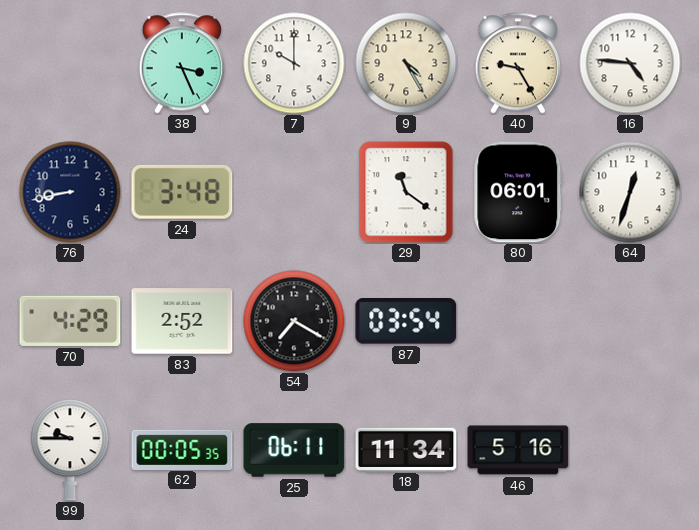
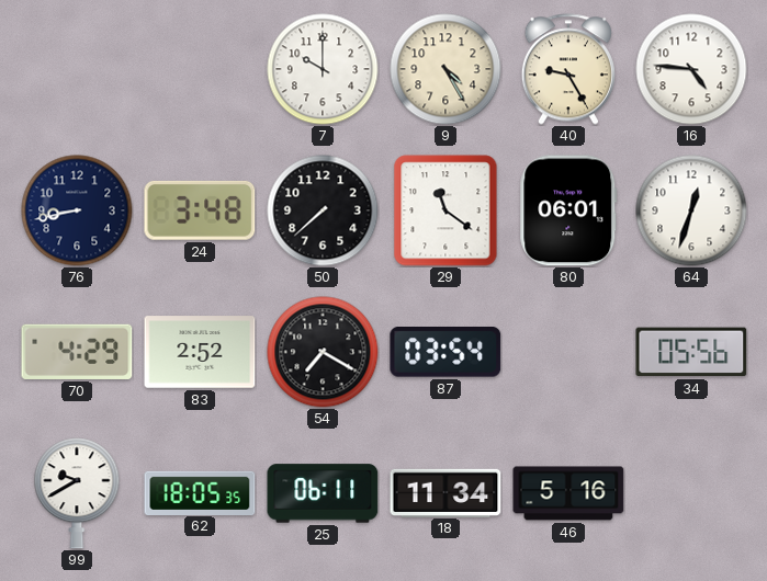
38: 3:26 -> none (182, 63)
50: none -> 7:38 (323, 210)
34: none -> 05:56 (691, 352)
99: 9:45 -> 9:40 (77, 493)
62: 00:05 -> 18:05 (200, 492)
